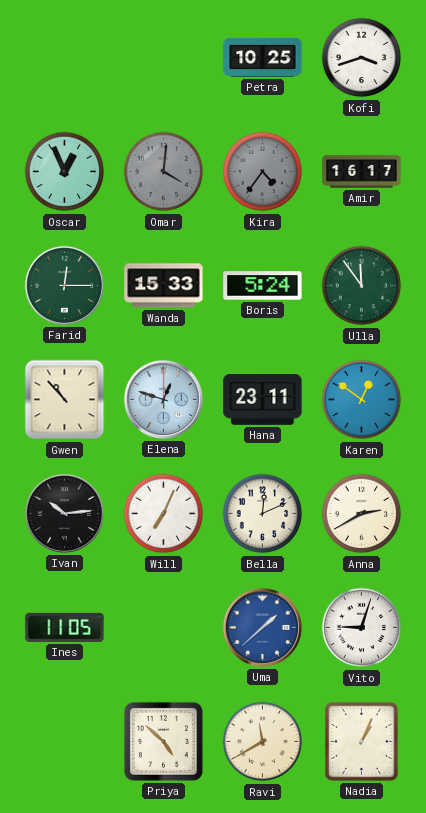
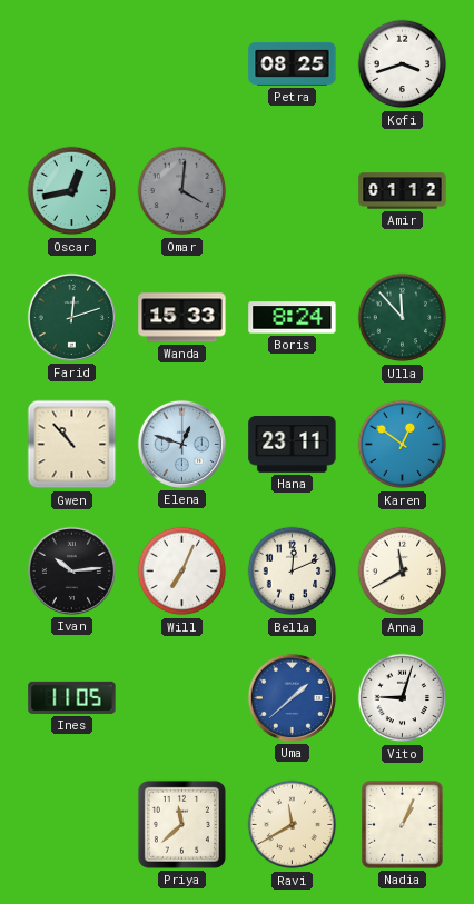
Petra: 10:25 -> 08:25 (293, 63)
Oscar: 12:56 -> 12:43 (72, 191)
Kira: 4:36 -> none (263, 172)
Amir: 16:17 -> 01:12 (403, 191)
Farid: 12:15 -> 12:12 (71, 317)
Boris: 5:24 -> 8:24 (293, 318)
Ulla: 11:54 -> 11:53 (403, 318)
Anna: 2:40 -> 11:40 (403, 572)
Priya: 4:52 -> 11:38 (181, 824)
